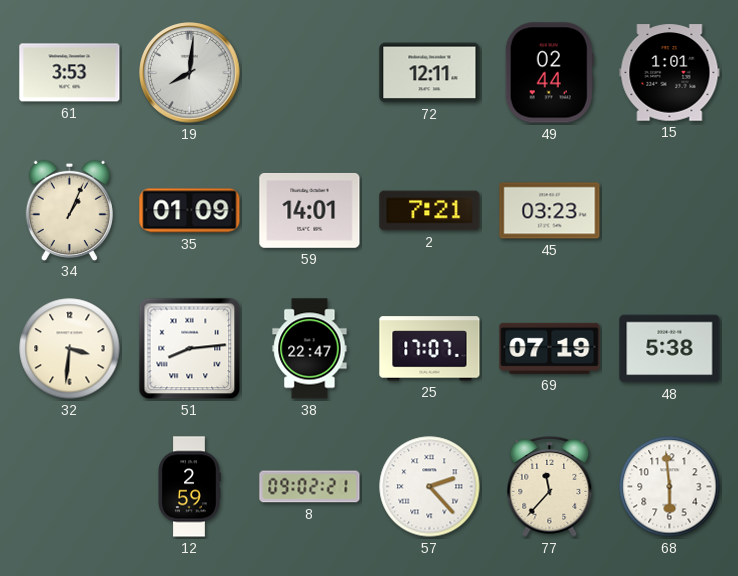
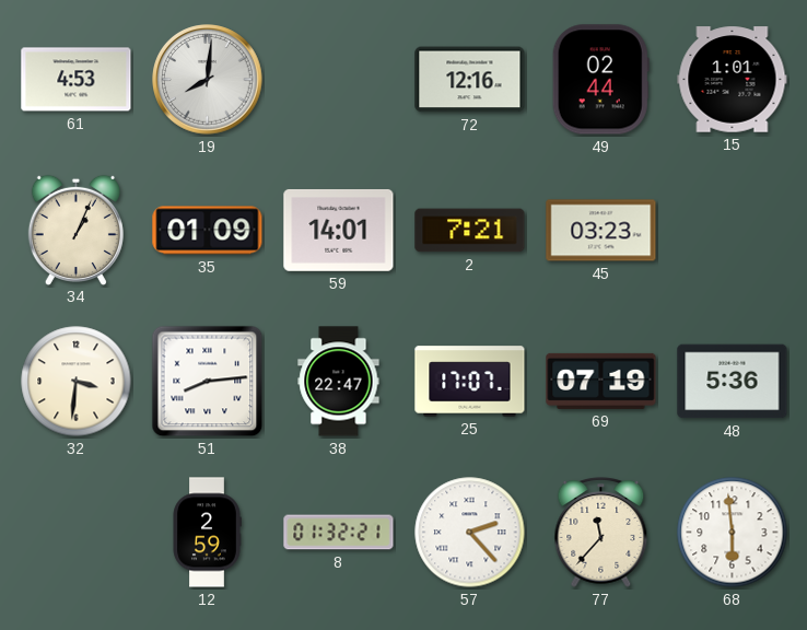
61: 3:53 -> 4:53 (77, 80)
72: 12:11 -> 12:16 (470, 80)
48: 5:38 -> 5:36 (733, 382)
8: 09:02 -> 01:32 (339, 533)
